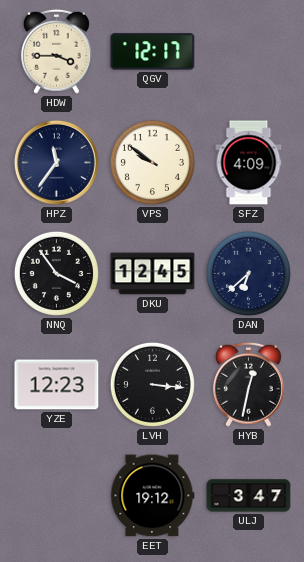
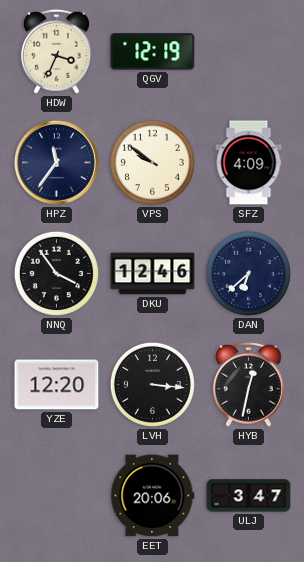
HDW: 3:45 -> 3:34 (56, 51)
QGV: 12:17 -> 12:19 (153, 52)
DKU: 12:45 -> 12:46 (153, 274)
YZE: 12:23 -> 12:20 (57, 385)
EET: 19:12 -> 20:06 (153, 496)
